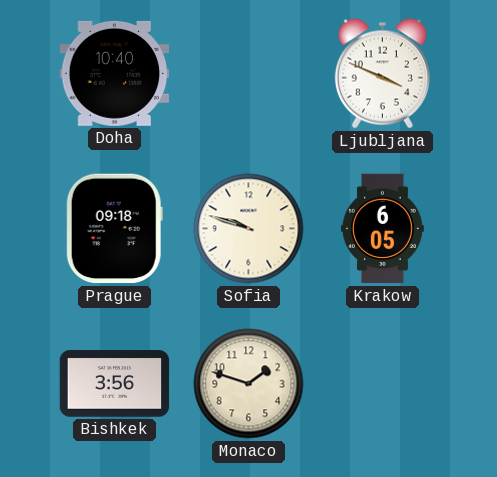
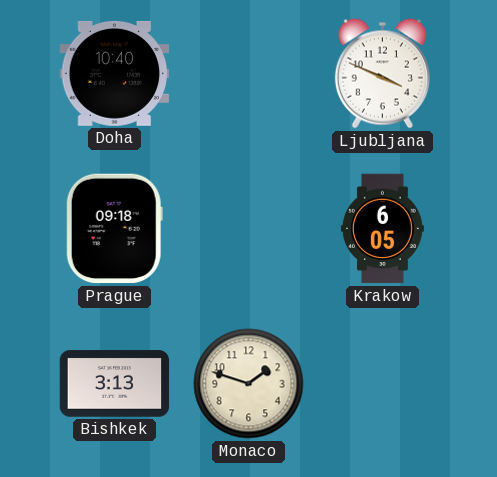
Sofia: 9:48 -> none (249, 229)
Bishkek: 3:56 -> 3:13 (115, 384)
